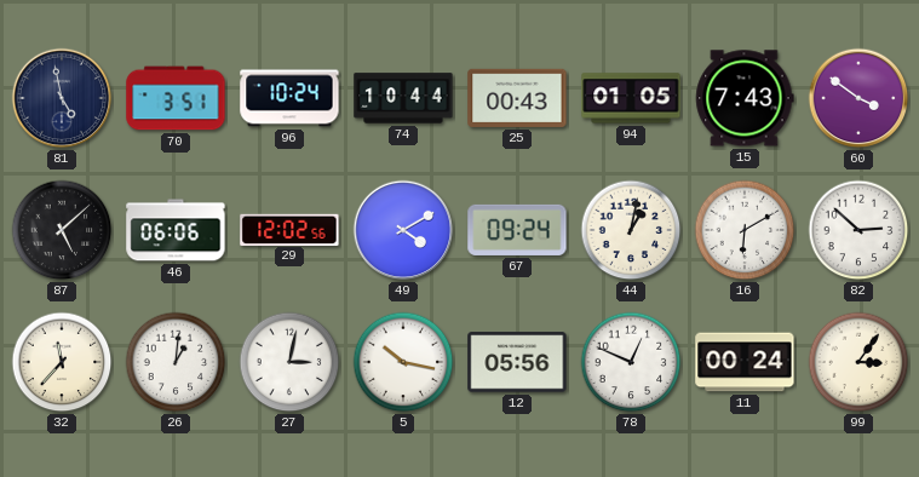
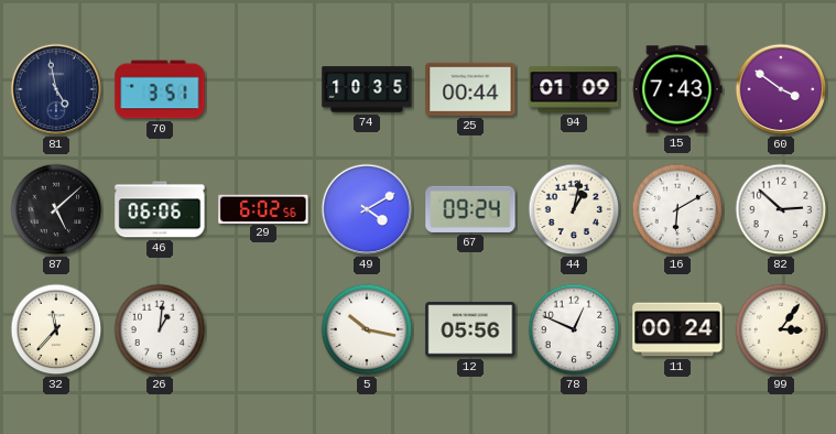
96: 10:24 -> none (289, 98)
74: 10:44 -> 10:35 (367, 89)
25: 00:43 -> 00:44 (470, 89)
94: 01:05 -> 01:09 (574, 89)
29: 12:02 -> 6:02 (263, 208)
27: 3:02 -> none (289, 362)
